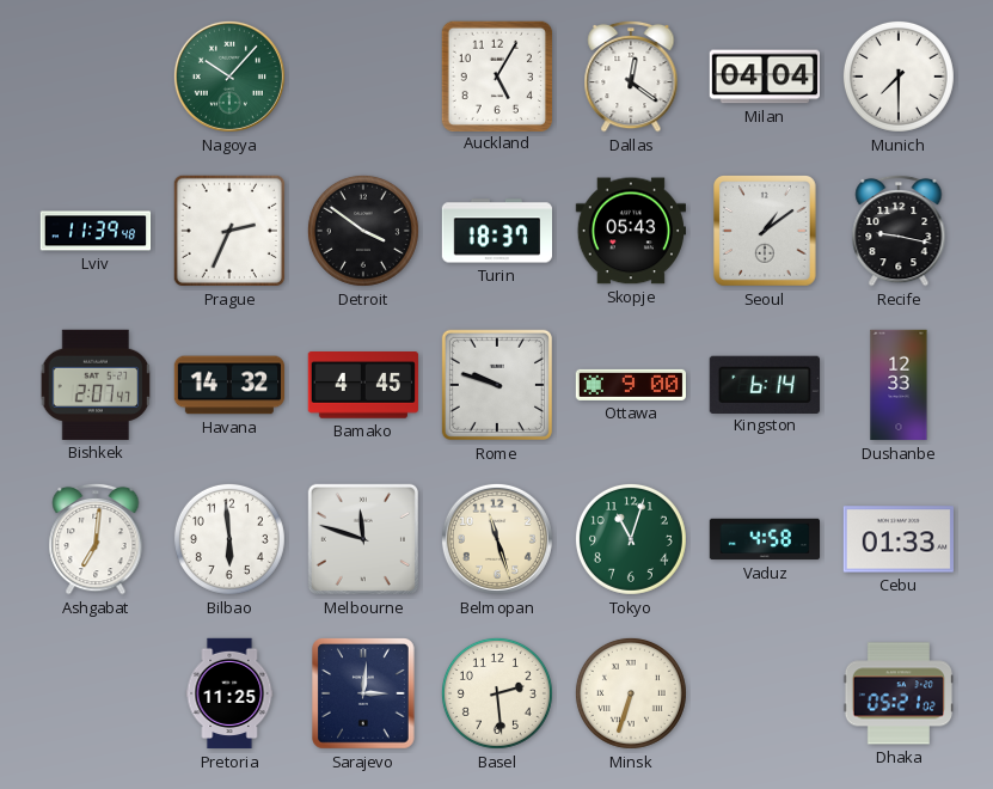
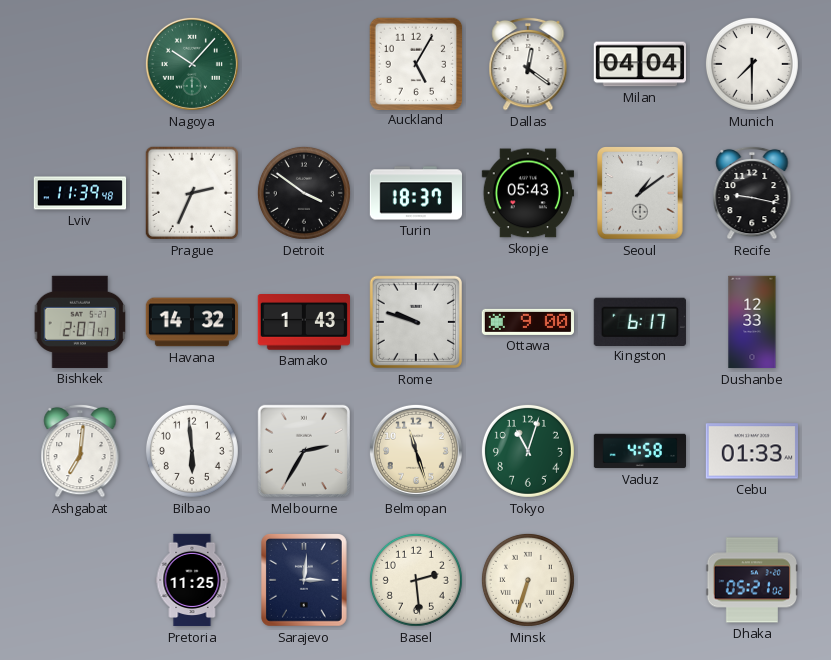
Bamako: 4:45 -> 1:43 (304, 323)
Kingston: 6:14 -> 6:17 (640, 321)
Melbourne: 11:48 -> 2:35 (304, 451)
